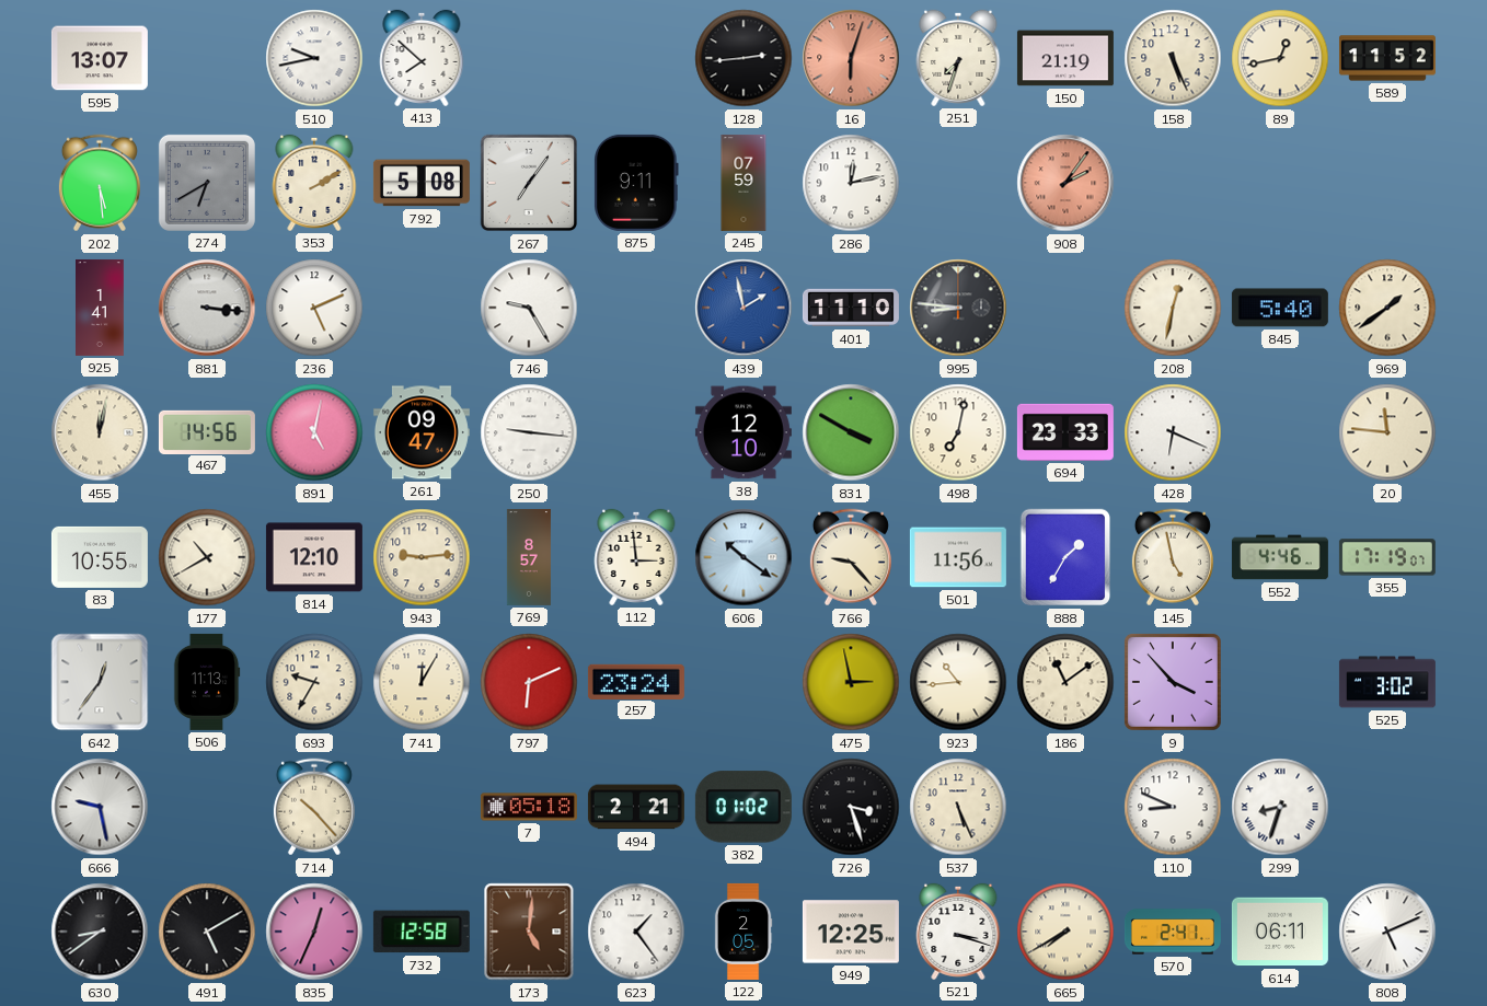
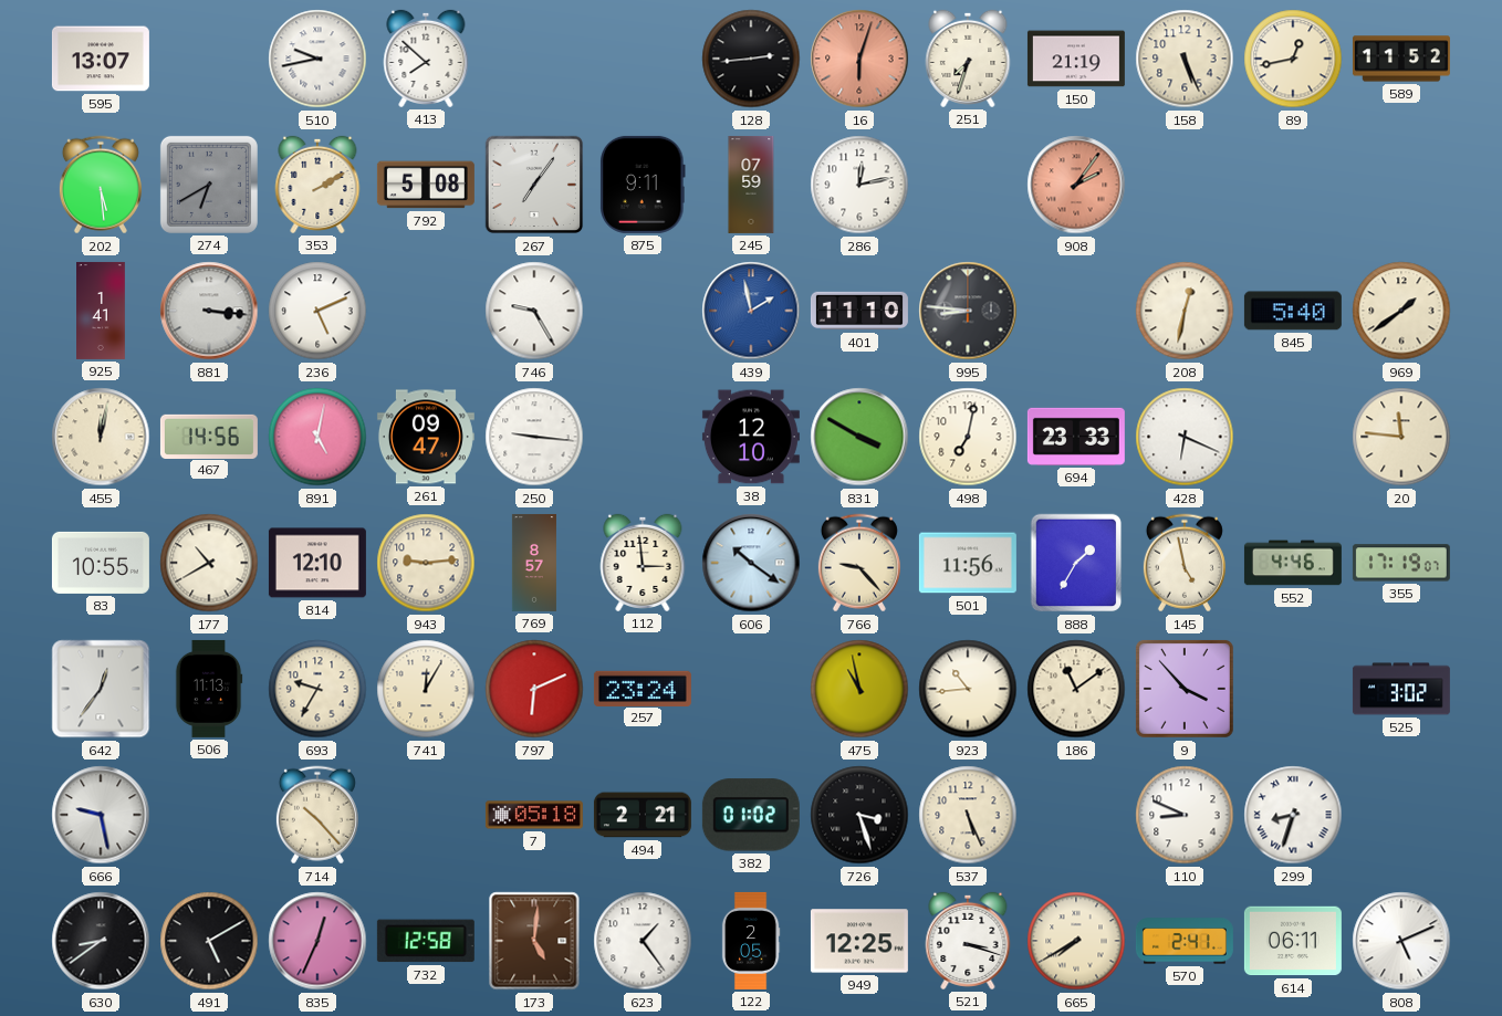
475: 2:58 -> 10:58 (859, 689)
